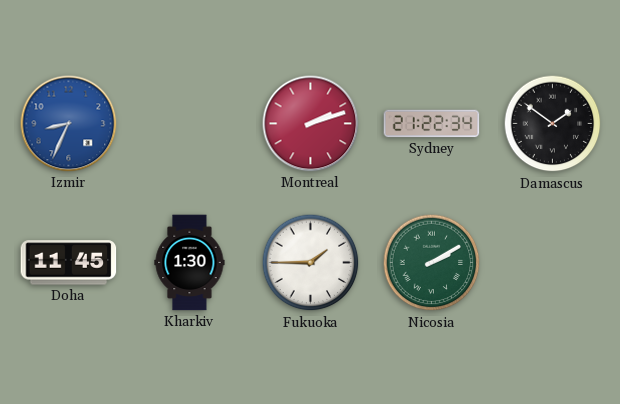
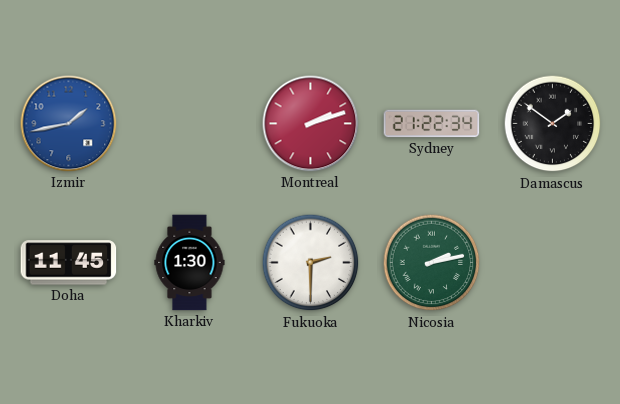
Izmir: 8:34 -> 1:43 (69, 124)
Fukuoka: 1:45 -> 2:30 (311, 263)
Nicosia: 2:10 -> 2:13 (432, 263)
